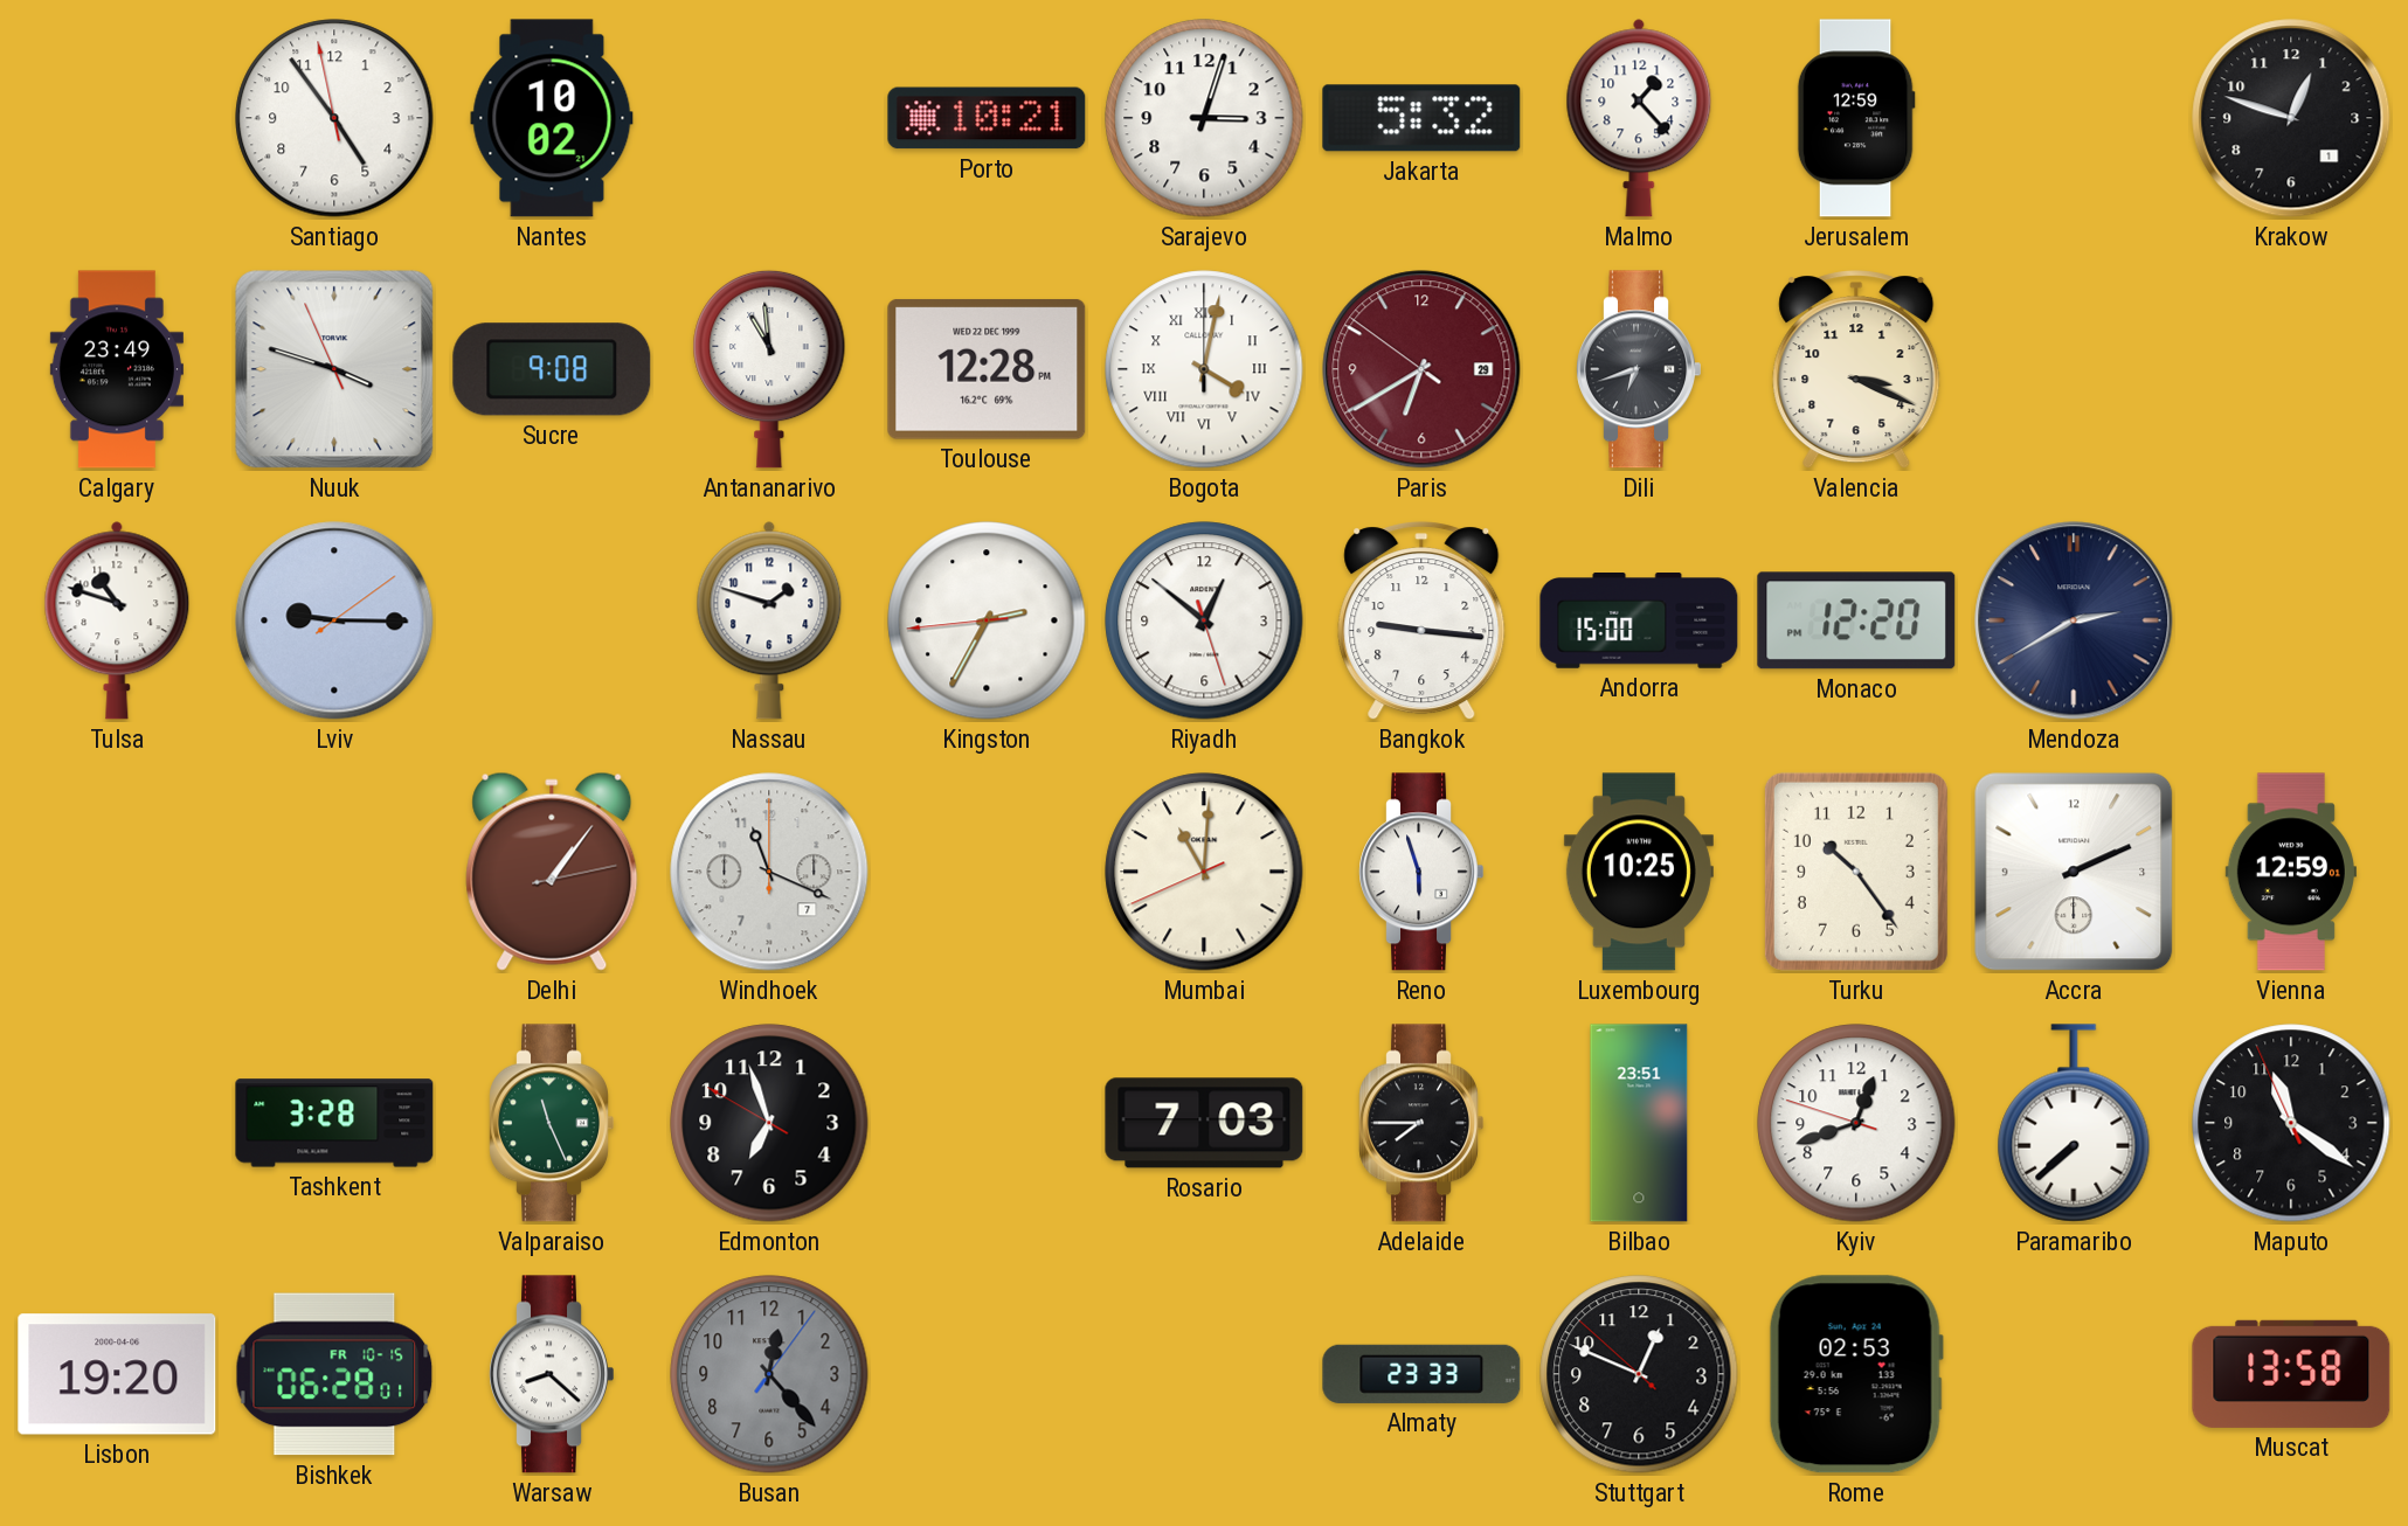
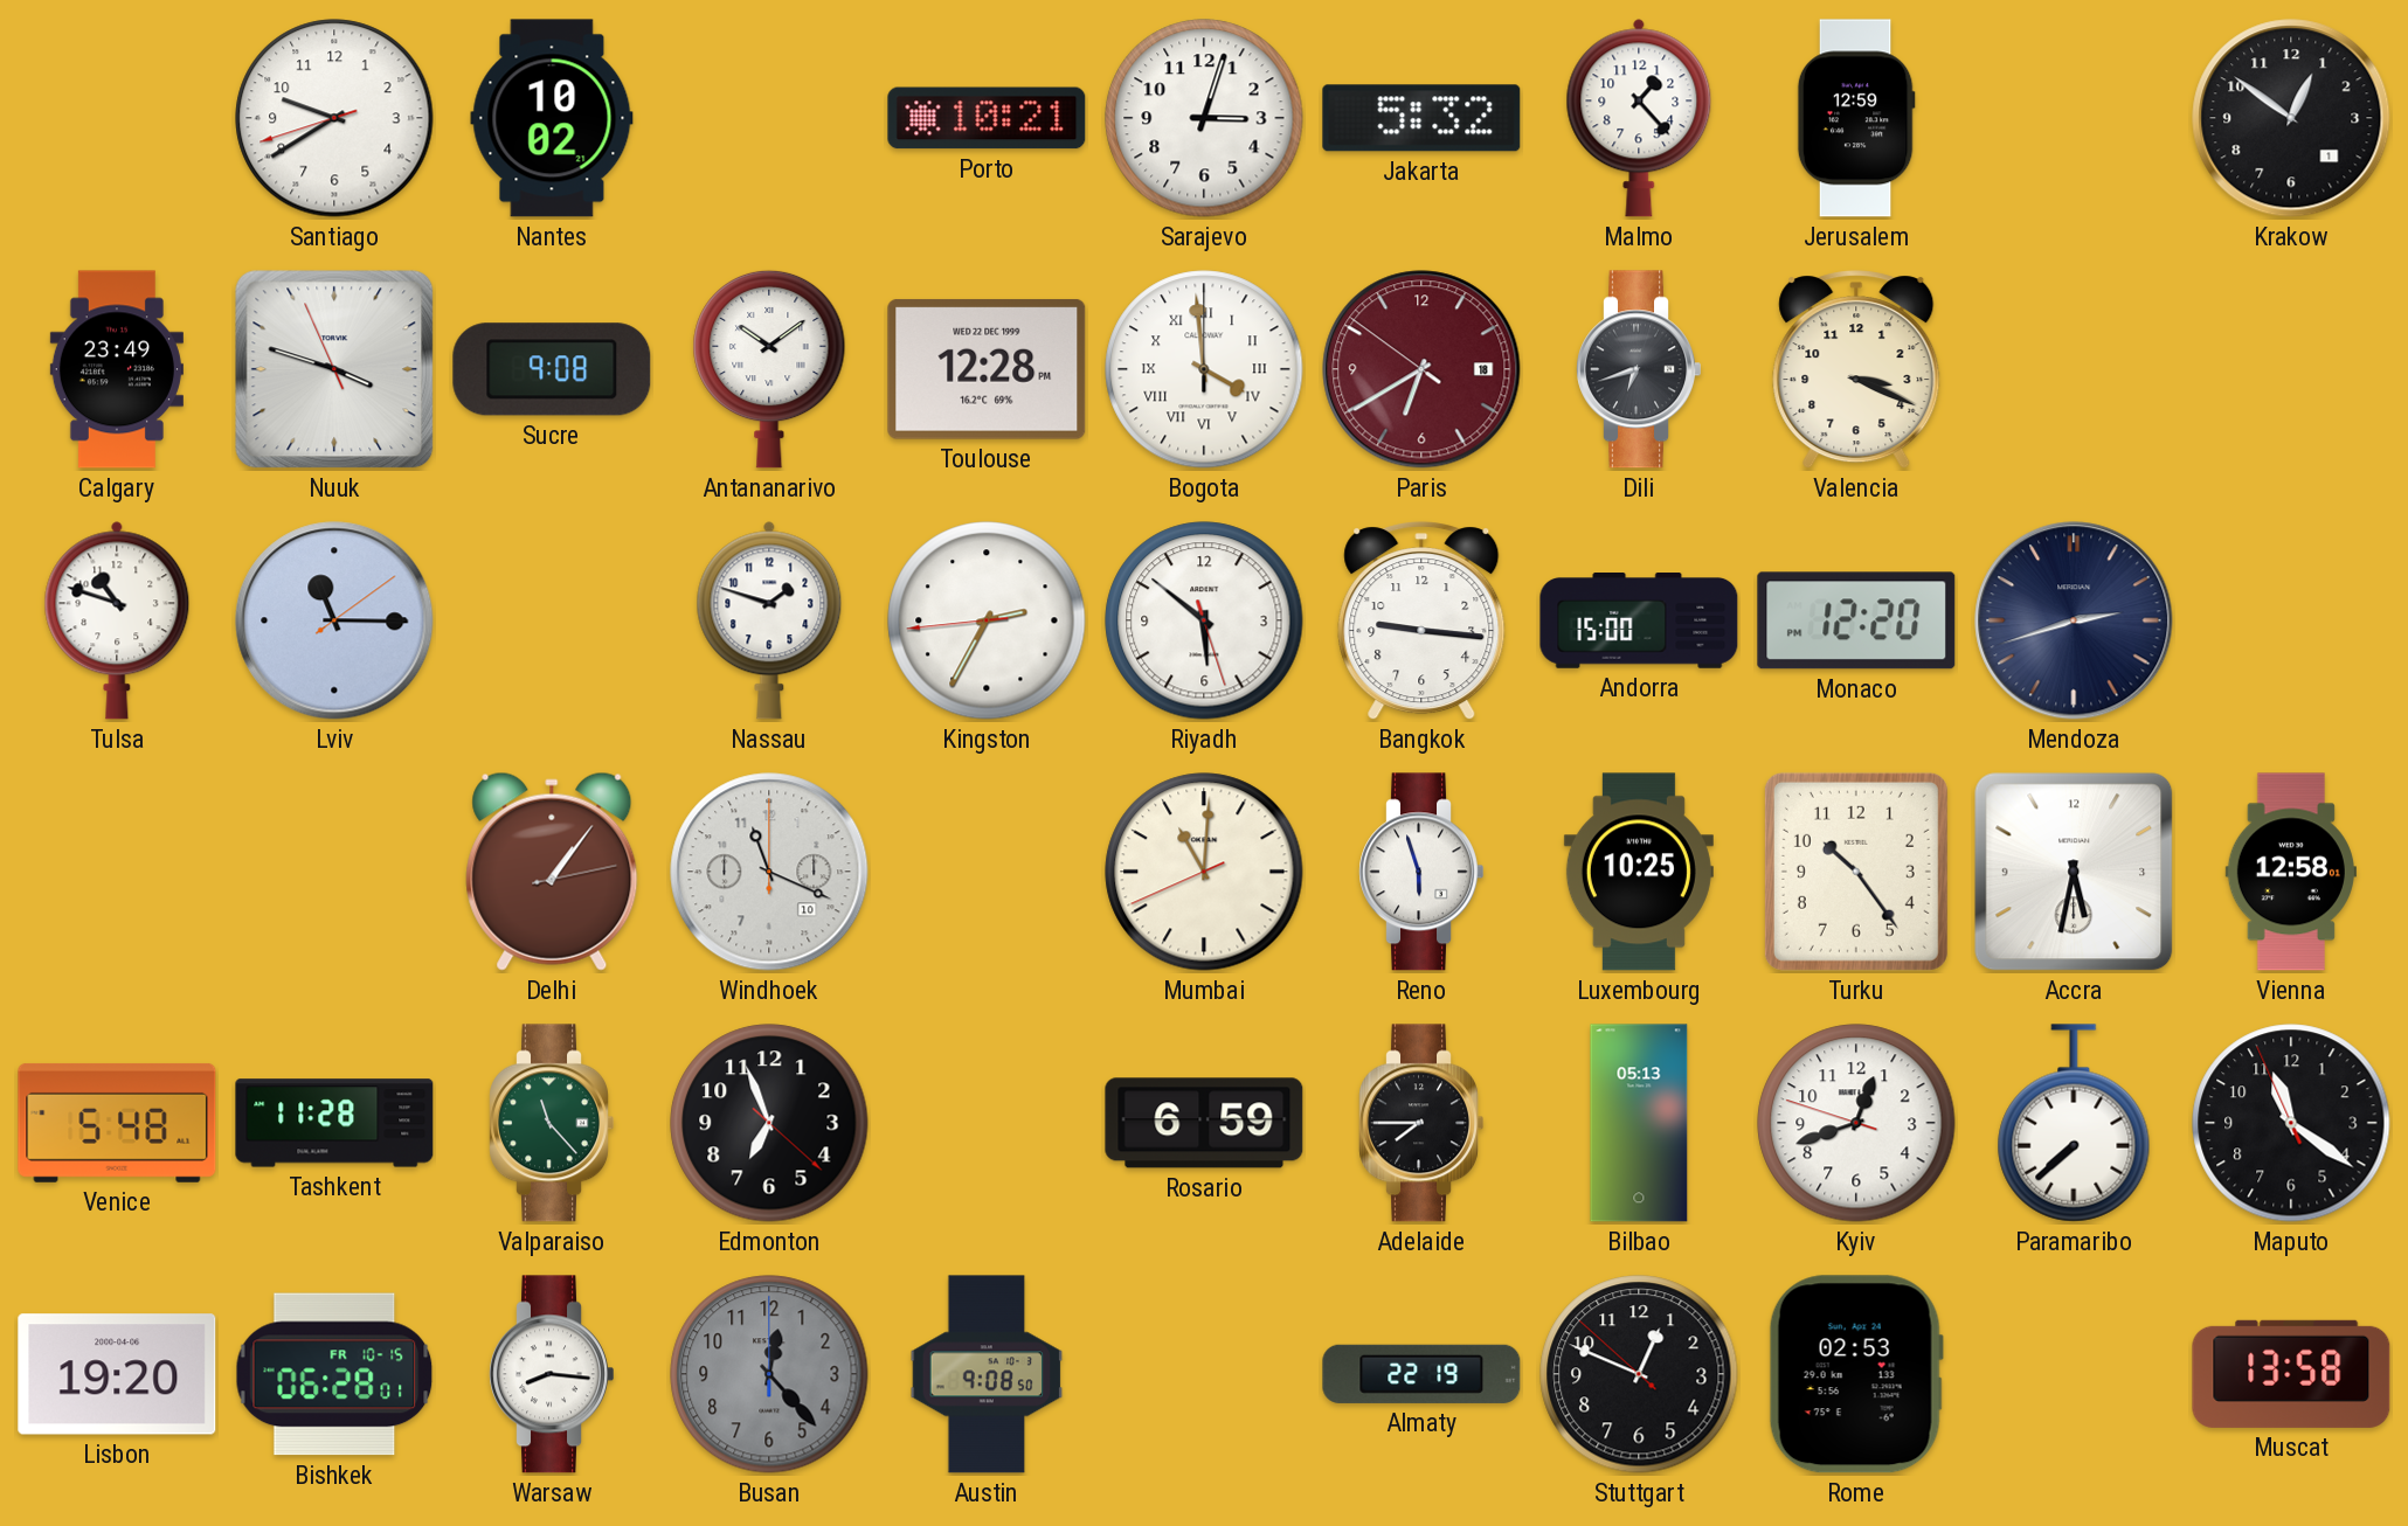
Santiago: 4:53 -> 9:39 (334, 118)
Krakow: 12:48 -> 12:51 (2291, 118)
Antananarivo: 10:59 -> 10:09 (769, 369)
Bogota: 4:02 -> 3:59 (1204, 369)
Paris date: 29 -> 18 (1421, 369)
Lviv: 9:15 -> 11:15 (334, 620)
Riyadh: 12:51 -> 5:51 (1204, 620)
Mendoza: 2:40 -> 2:42 (2074, 620)
Windhoek date: 7 -> 10 (769, 872)
Accra: 2:11 -> 5:32 (2074, 872)
Vienna: 12:59 -> 12:58 (2291, 872)
Venice: none -> 5:48 (117, 1123)
Tashkent: 3:28 -> 11:28 (334, 1123)
Valparaiso: 11:26 -> 11:23 (551, 1123)
Edmonton: 6:56:50 -> 6:56:22 (769, 1123)
Rosario: 7:03 -> 6:59 (1204, 1123)
Bilbao: 23:51 -> 05:13 (1639, 1123)
Warsaw: 8:22 -> 8:16 (551, 1374)
Busan: 12:23:06 -> 12:23:00 (769, 1374)
Austin: none -> 9:08 (987, 1374)
Almaty: 23:33 -> 22:19 (1421, 1374)
